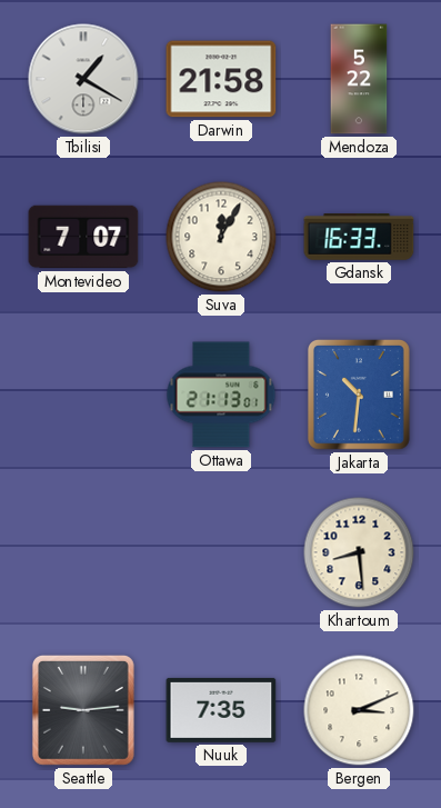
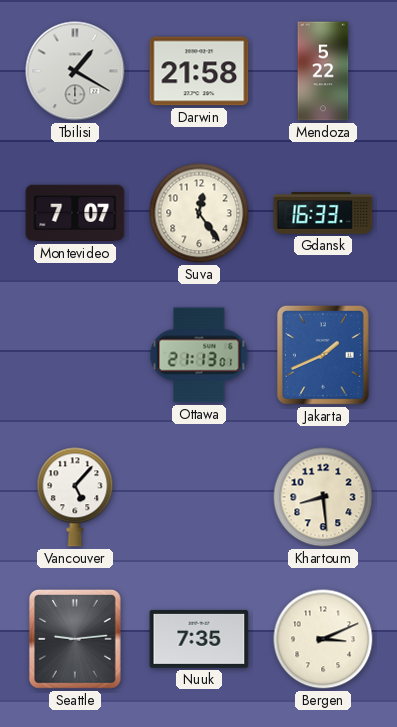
Suva: 12:05 -> 12:24 (199, 213)
Jakarta: 10:31 -> 1:41 (323, 355)
Vancouver: none -> 5:07 (75, 497)
